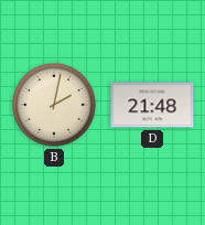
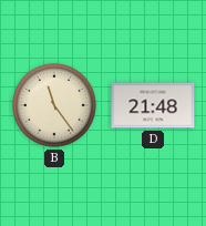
B: 2:02 -> 11:24 (54, 105)
